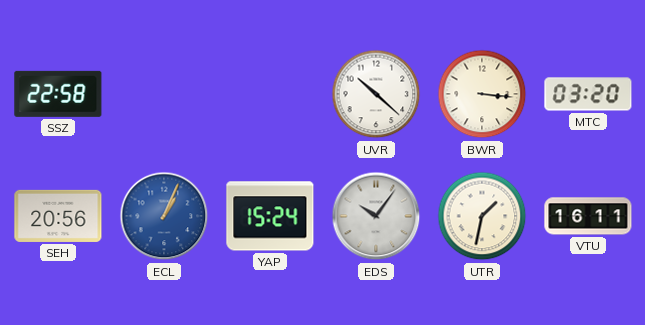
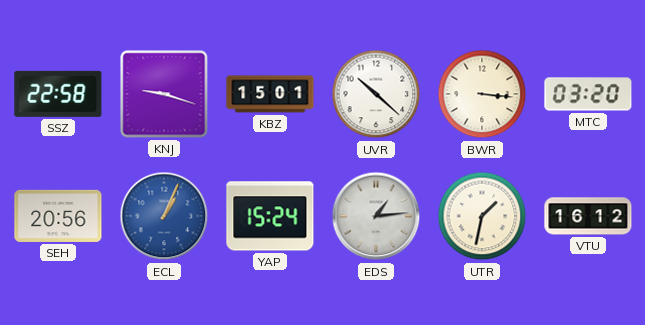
KNJ: none -> 9:18 (164, 94)
KBZ: none -> 15:01 (270, 94)
EDS: 10:06 -> 1:14 (376, 216)
VTU: 16:11 -> 16:12 (588, 216)
